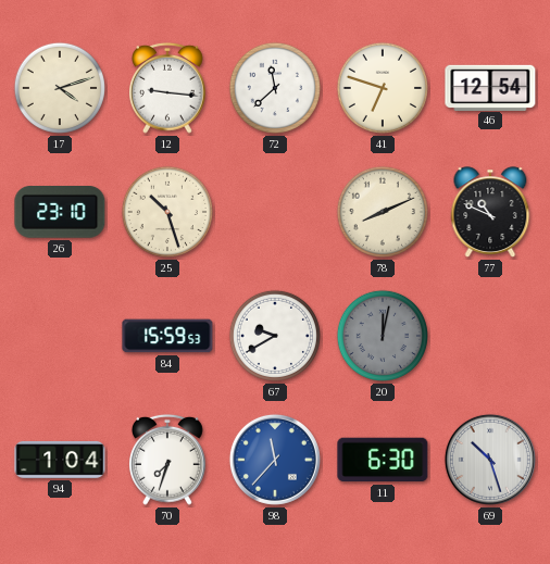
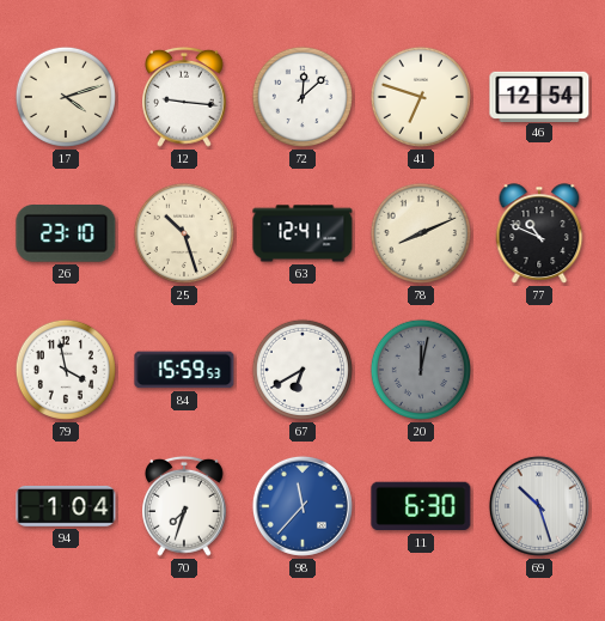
72: 11:38 -> 12:08 (302, 97)
63: none -> 12:41 (302, 233)
79: none -> 3:58 (66, 370)
67: 9:40 -> 6:40 (302, 370)
